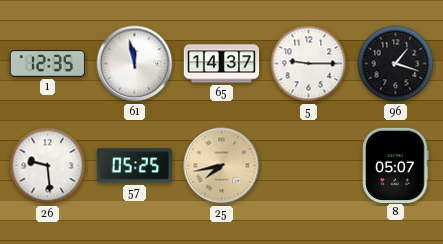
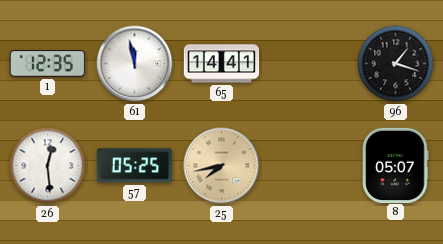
65: 14:37 -> 14:41 (222, 64)
5: 9:15 -> none (309, 64)
26: 9:29 -> 12:29 (48, 166)
